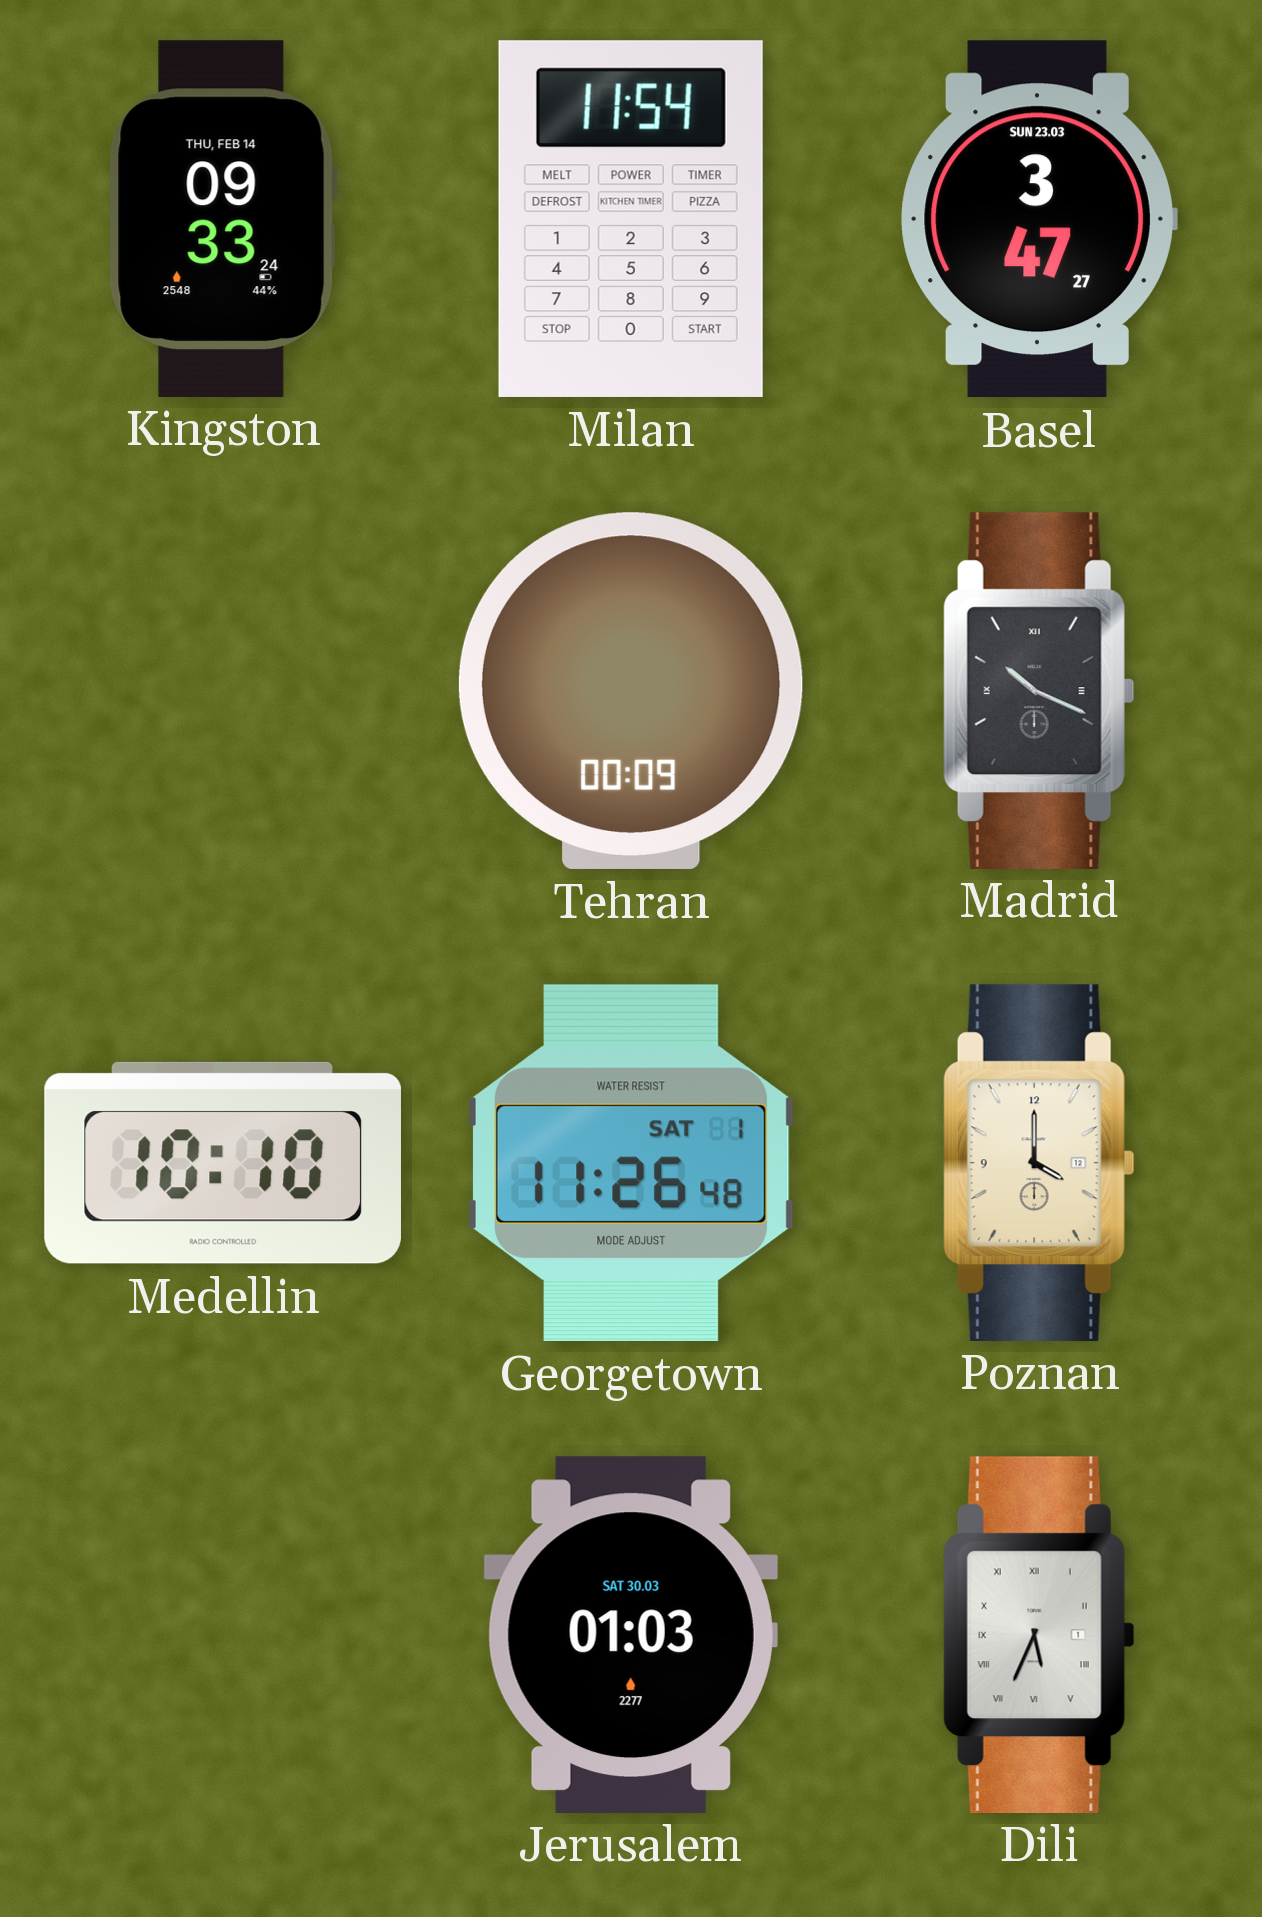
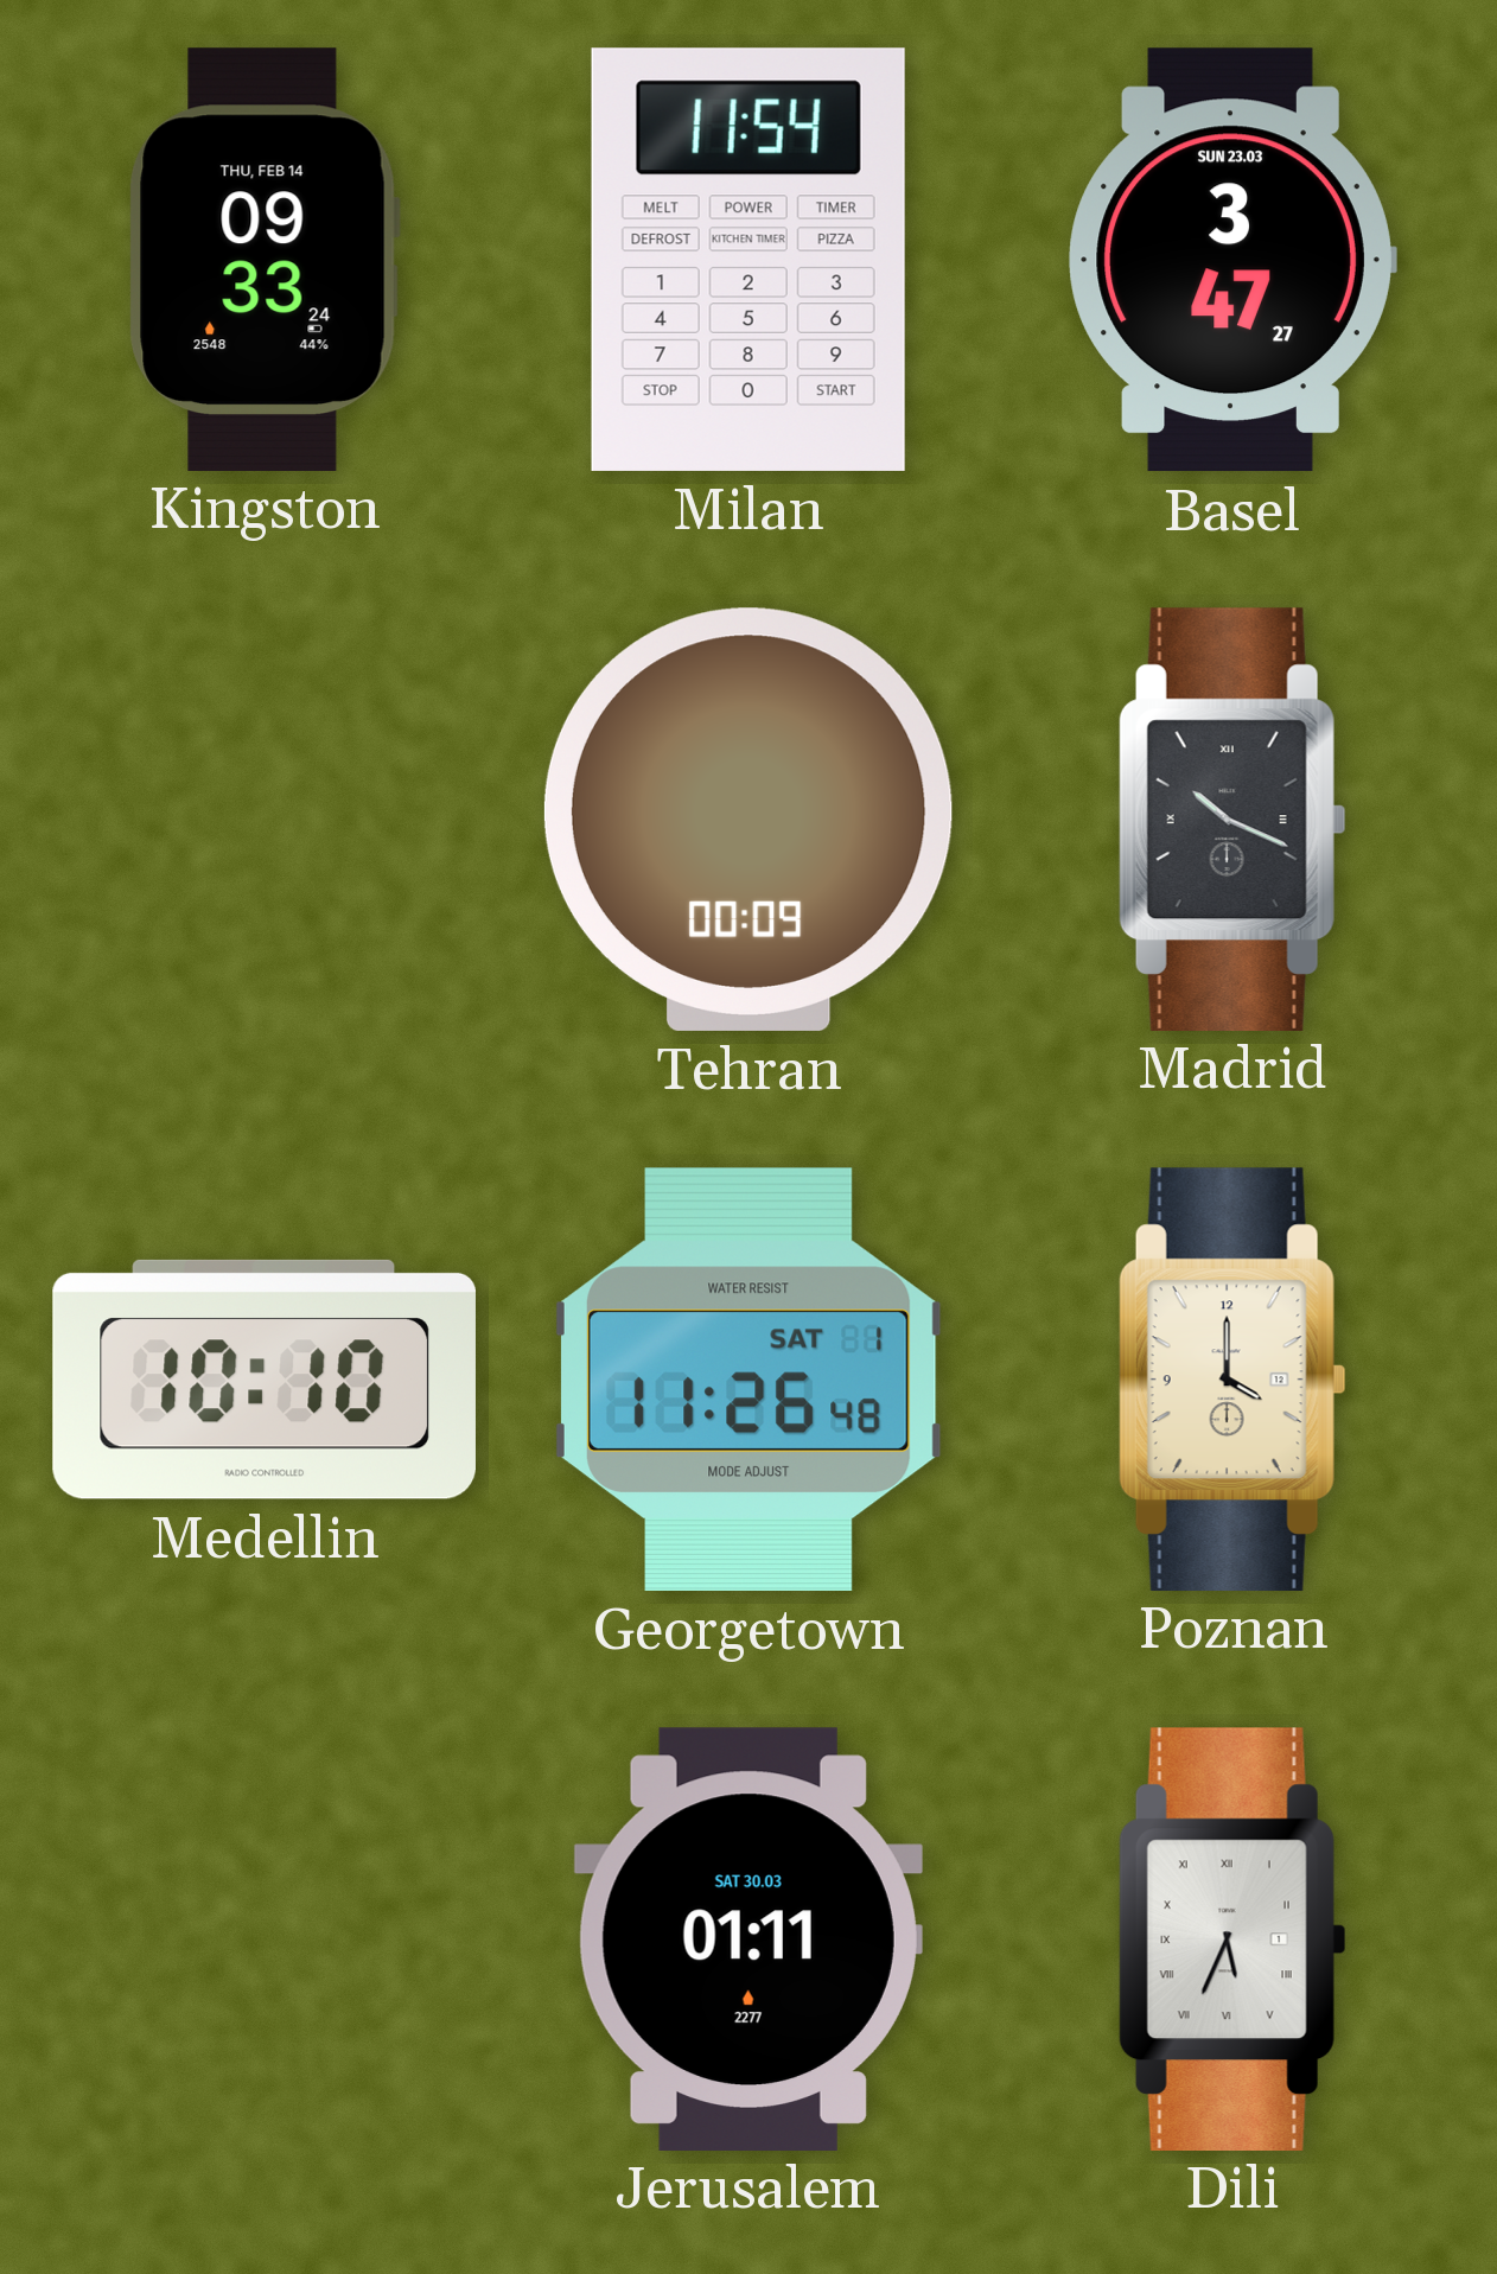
Jerusalem: 01:03 -> 01:11 (748, 1938)
